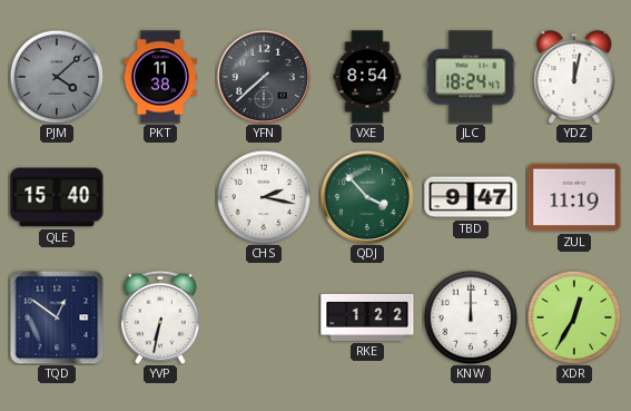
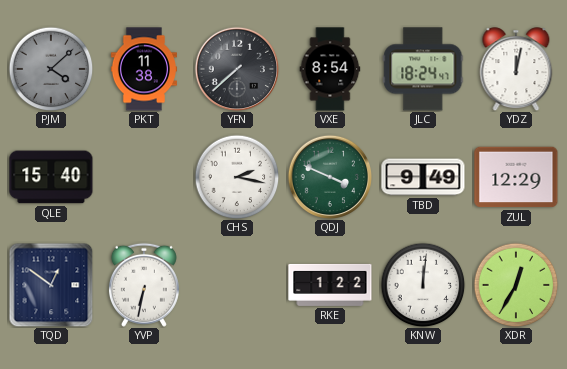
QDJ: 3:53 -> 3:49 (329, 176)
TBD: 9:47 -> 9:49 (423, 177)
ZUL: 11:19 -> 12:29 (516, 177)
KNW: 12:00 -> 12:01 (423, 285)
